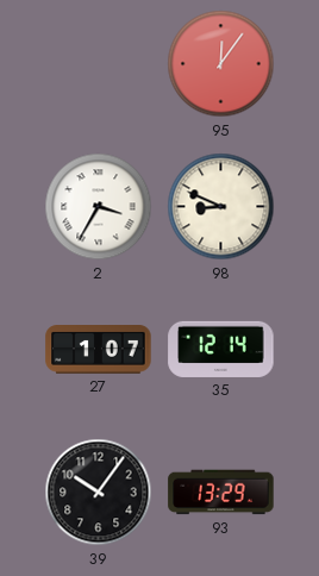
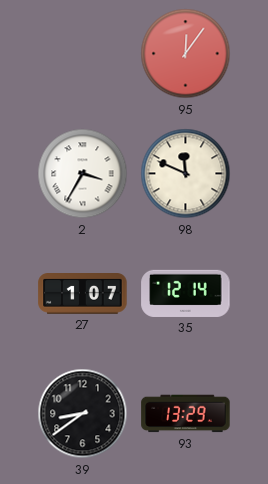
98: 8:49 -> 11:49 (186, 174)
39: 10:06 -> 8:39 (83, 414)
